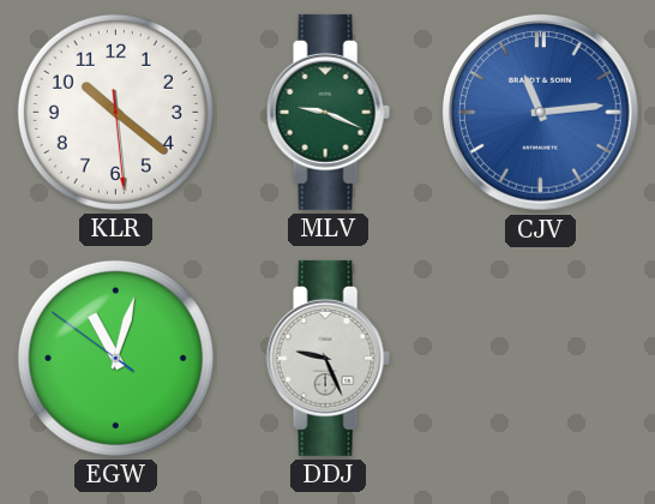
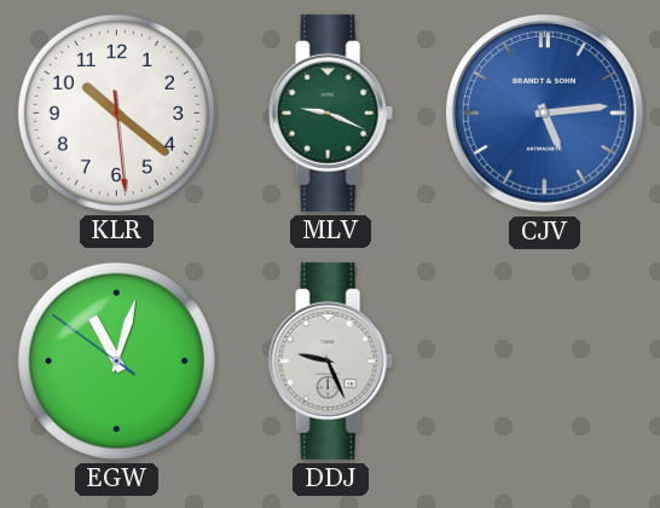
CJV: 11:14 -> 5:14 (544, 112)
